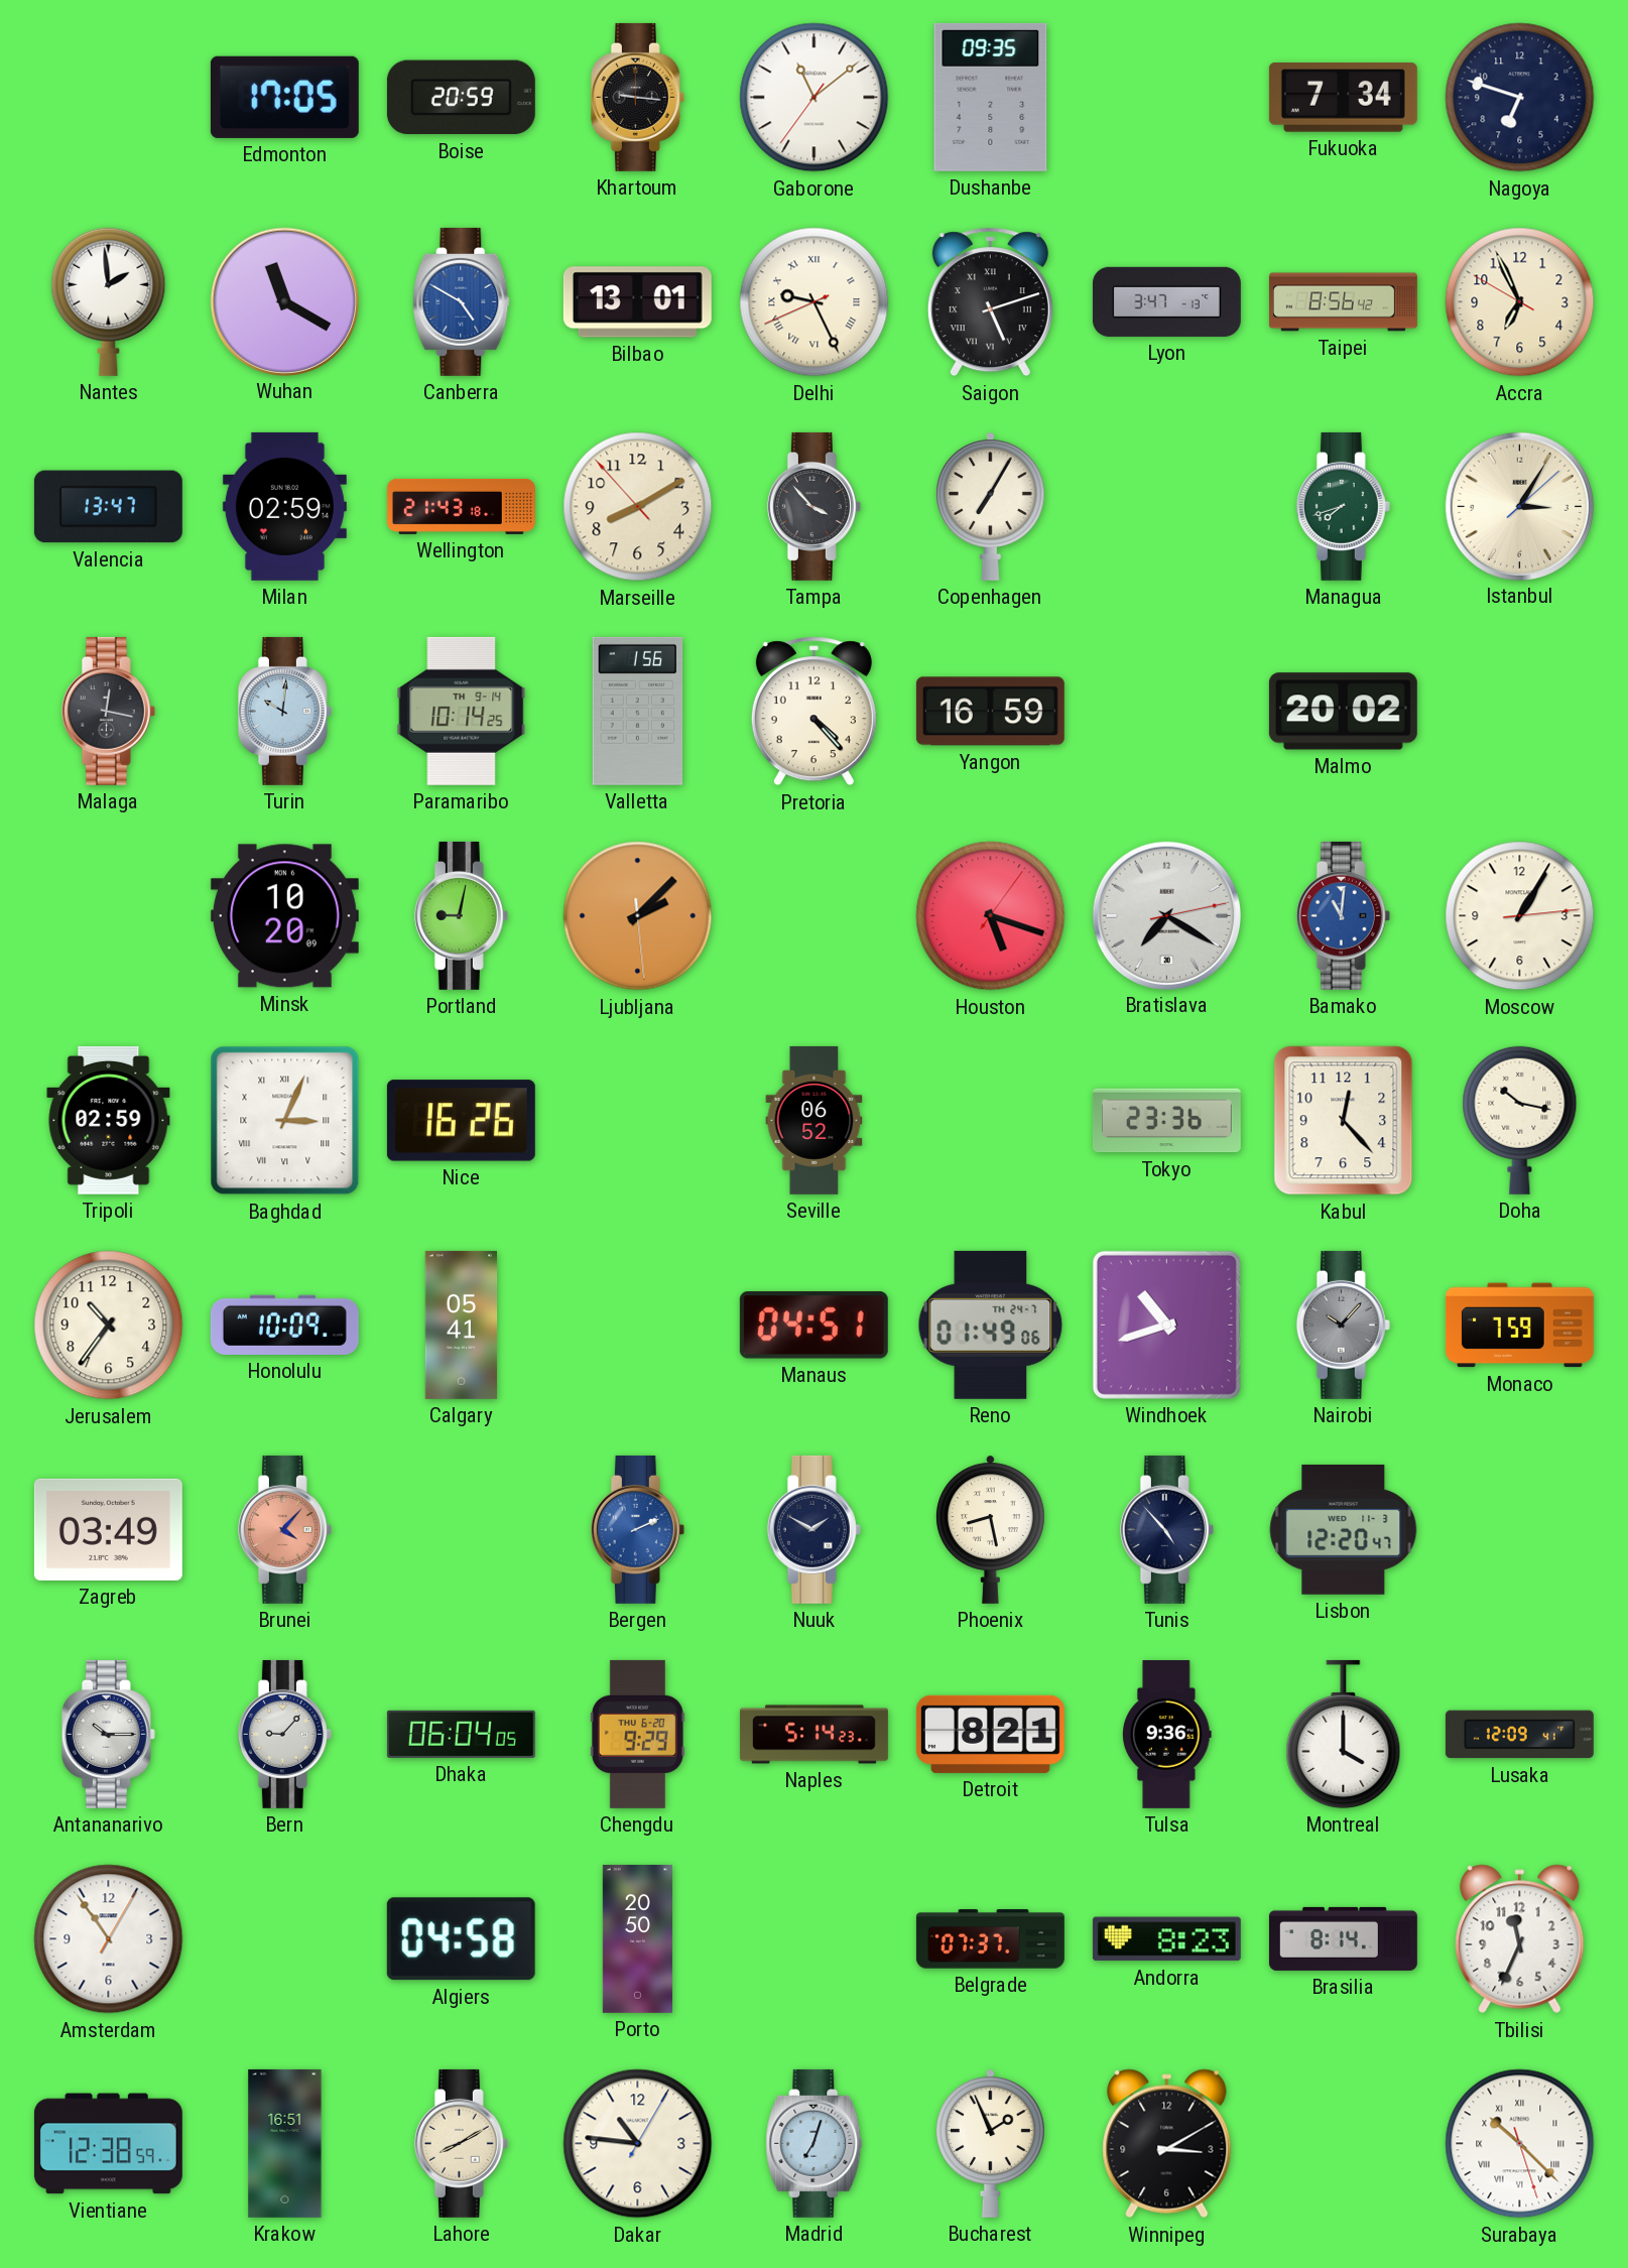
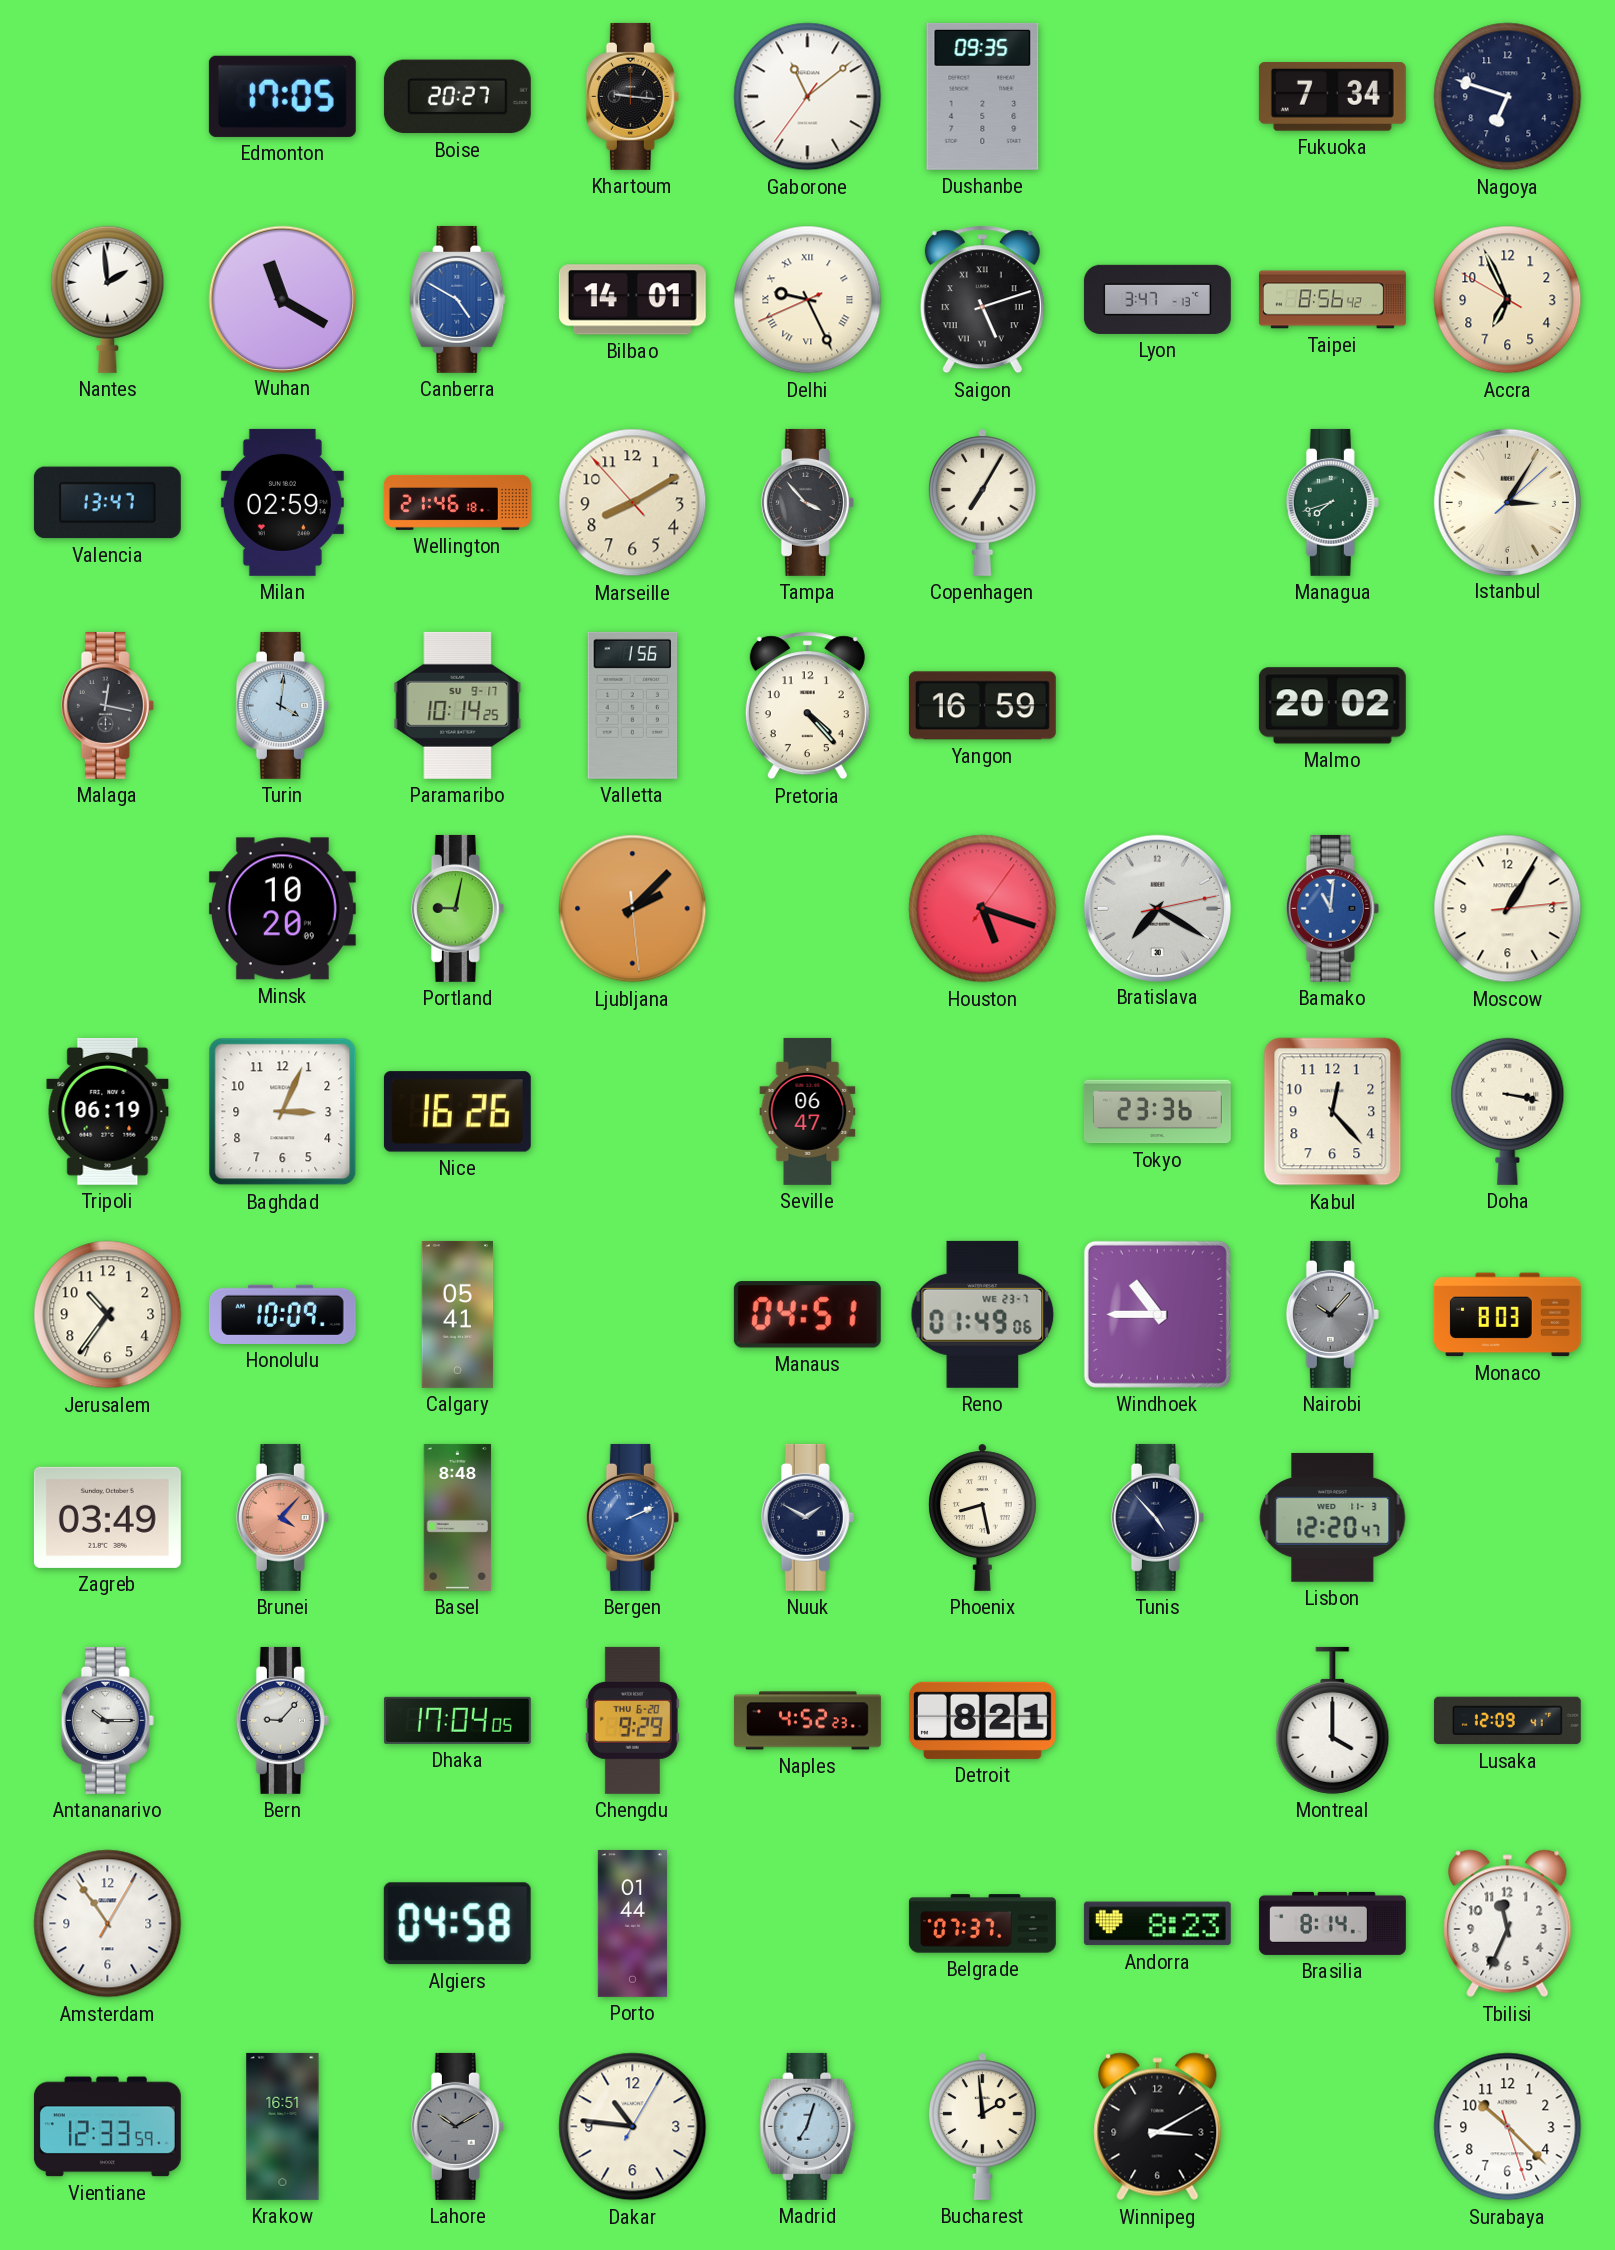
Boise: 20:59 -> 20:27 (457, 97)
Bilbao: 13:01 -> 14:01 (632, 300)
Wellington: 21:43 -> 21:46 (457, 502)
Turin: 10:01 -> 4:01 (282, 705)
Paramaribo date: TH 9-14 -> SU 9-17 (458, 705)
Tripoli: 02:59 -> 06:19 (108, 1111)
Baghdad numerals: Roman -> Arabic (283, 1112)
Seville: 06:52 -> 06:47 (808, 1111)
Doha: 10:17 -> 3:17 (1508, 1111)
Reno date: TH 24-7 -> WE 23-7 (983, 1314)
Windhoek: 10:42 -> 10:45 (1157, 1314)
Monaco: 7:59 -> 8:03 (1507, 1315)
Basel: none -> 8:48 (458, 1517)
Dhaka: 06:04 -> 17:04 (457, 1720)
Naples: 5:14 -> 4:52 (807, 1721)
Tulsa: 9:36 -> none (1167, 1734)
Porto: 20:50 -> 01:44 (632, 1923)
Vientiane: 12:38 -> 12:33 (107, 2127)
Lahore: 8:10 -> 10:10 (457, 2126)
Lahore dial: cream -> grey (457, 2126)
Bucharest: 1:56 -> 1:59 (983, 2126)
Surabaya numerals: Roman -> Arabic (1508, 2127)
